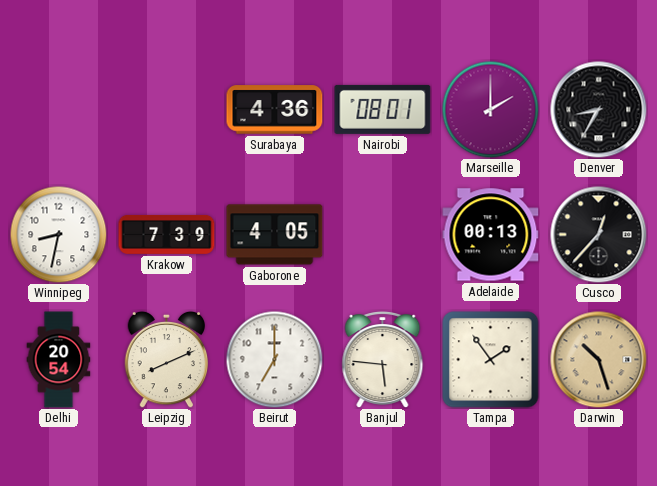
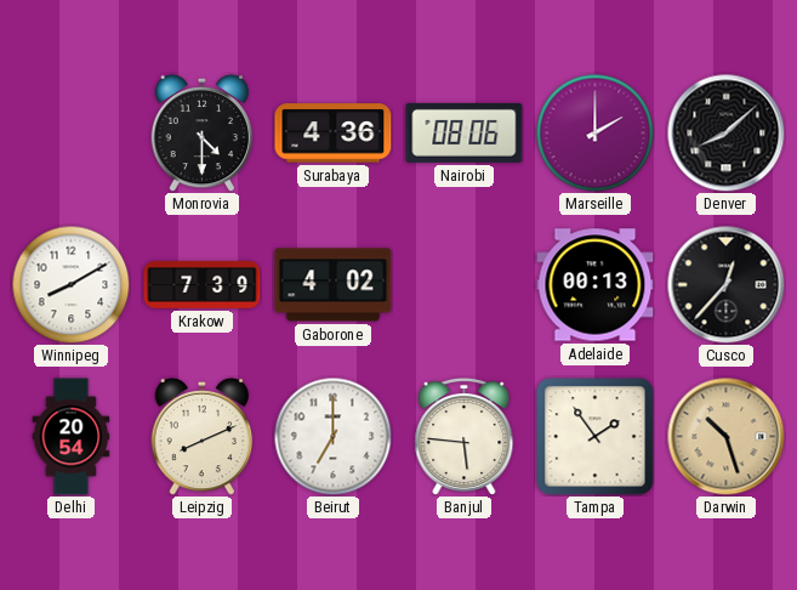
Monrovia: none -> 4:30 (203, 132)
Nairobi: 08:01 -> 08:06 (465, 132)
Denver: 8:35 -> 8:08 (727, 134)
Winnipeg: 8:32 -> 8:10 (70, 284)
Gaborone: 4:05 -> 4:02 (334, 285)
